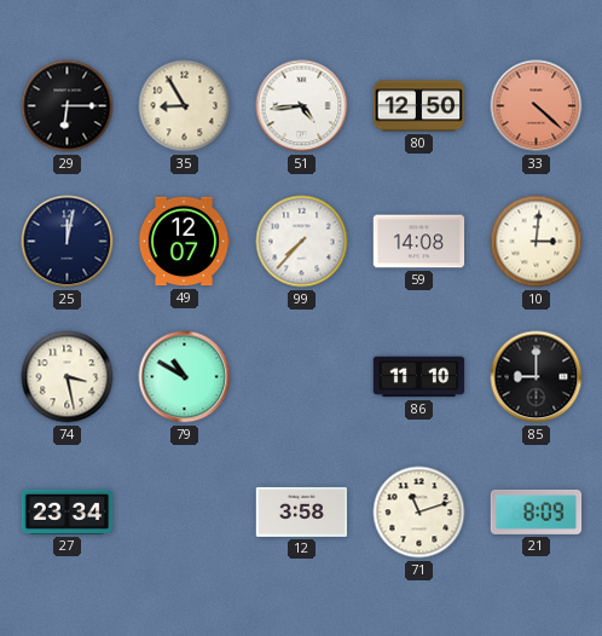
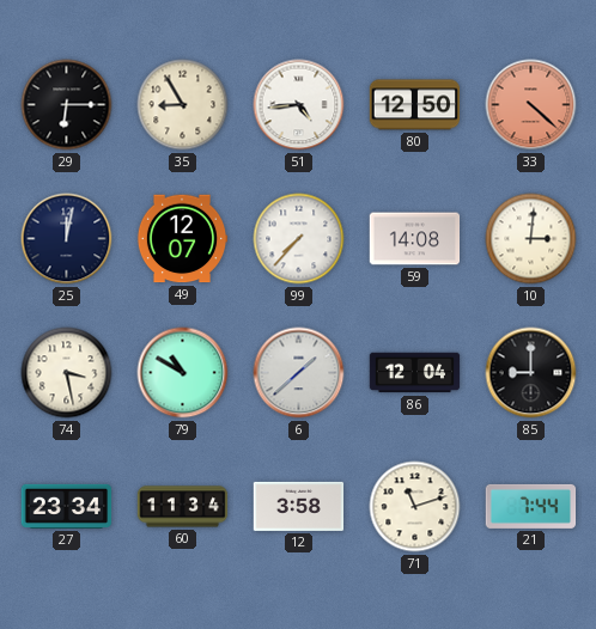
6: none -> 1:38 (299, 373)
86: 11:10 -> 12:04 (415, 373)
60: none -> 11:34 (183, 507)
21: 8:09 -> 7:44 (531, 506)
